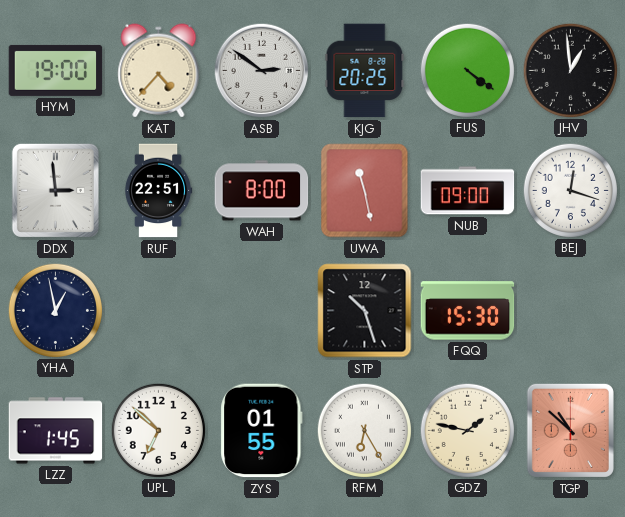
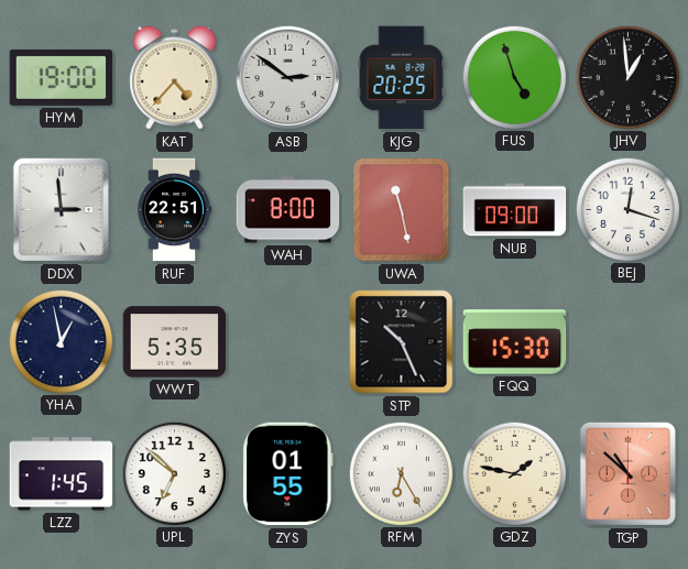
FUS: 4:21 -> 4:57 (514, 77)
WWT: none -> 5:35 (175, 342)
STP: 10:27 -> 10:26 (402, 342)
